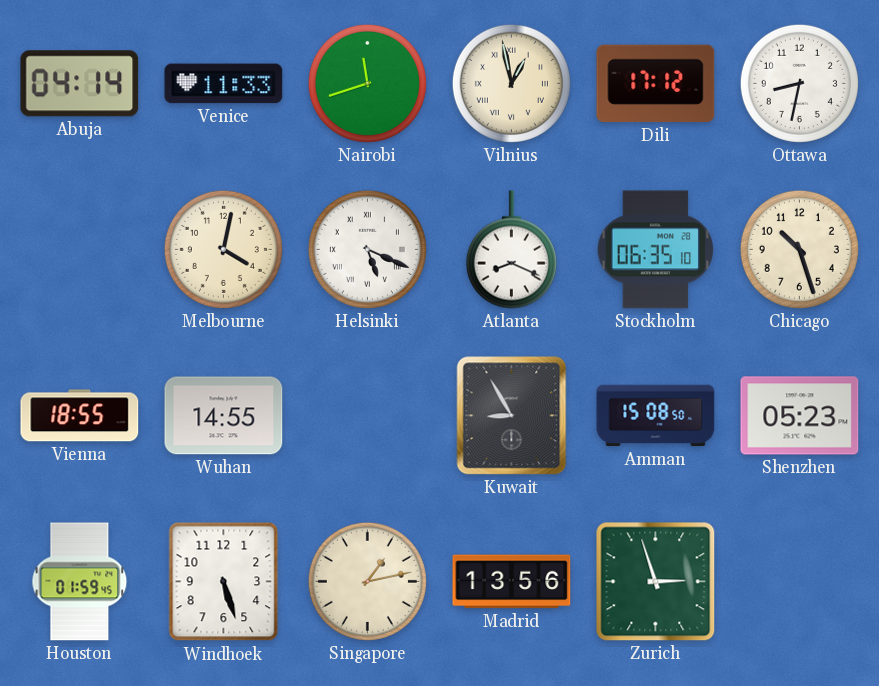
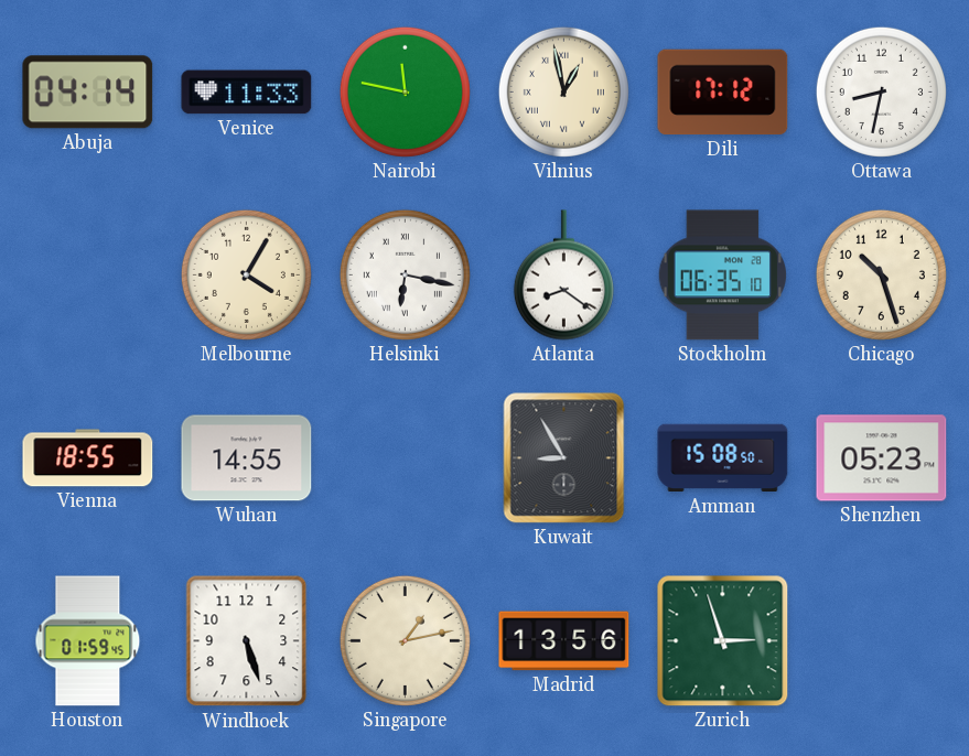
Nairobi: 11:42 -> 11:47 (405, 91)
Melbourne: 4:02 -> 4:05 (246, 274)
Helsinki: 5:19 -> 6:17 (405, 274)
Atlanta: 8:19 -> 8:21 (563, 276)
